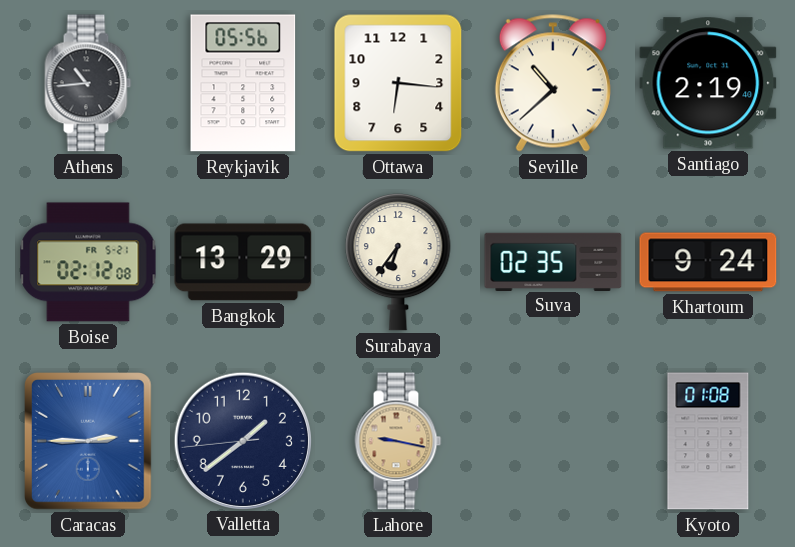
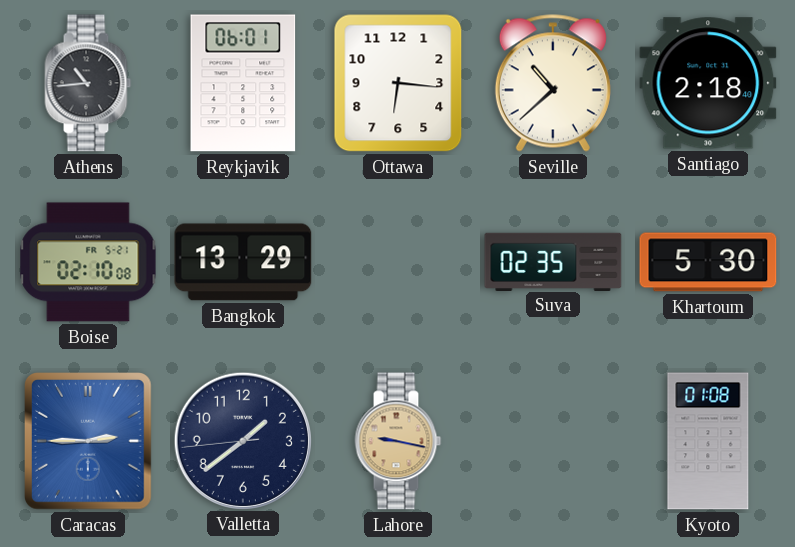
Reykjavik: 05:56 -> 06:01 (243, 83)
Santiago: 2:19 -> 2:18 (708, 83)
Boise: 02:12 -> 02:10 (88, 262)
Surabaya: 6:36 -> none (398, 263)
Khartoum: 9:24 -> 5:30 (708, 262)
